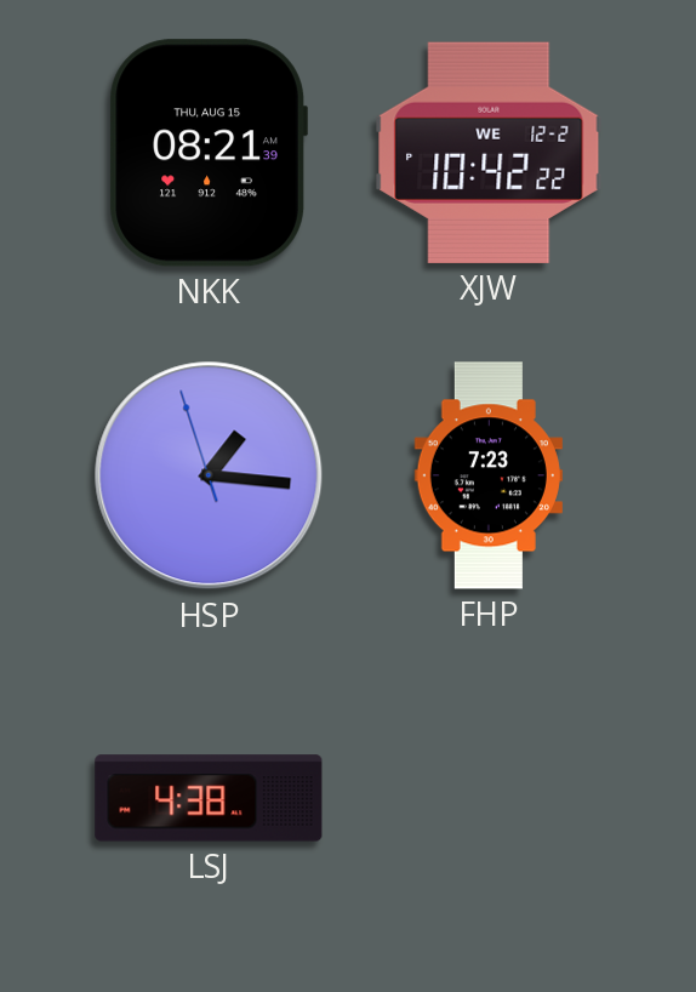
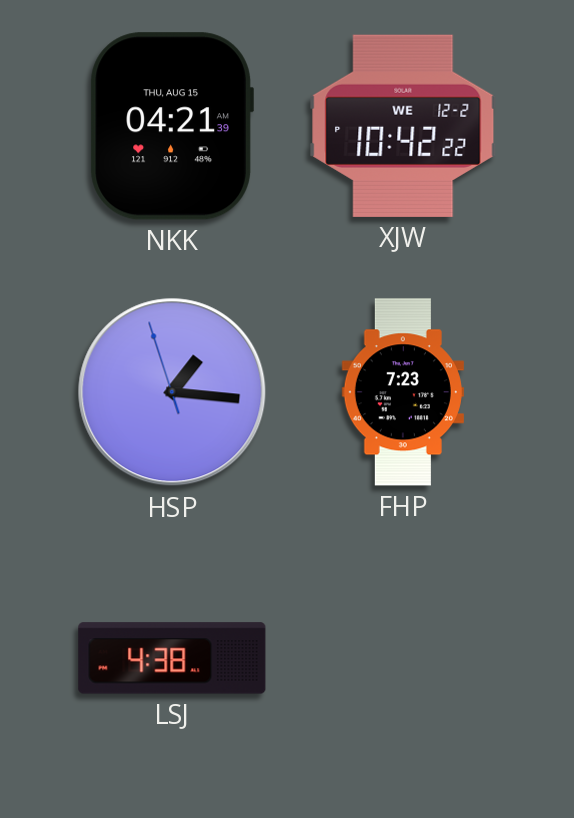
NKK: 08:21 -> 04:21 (172, 126)
